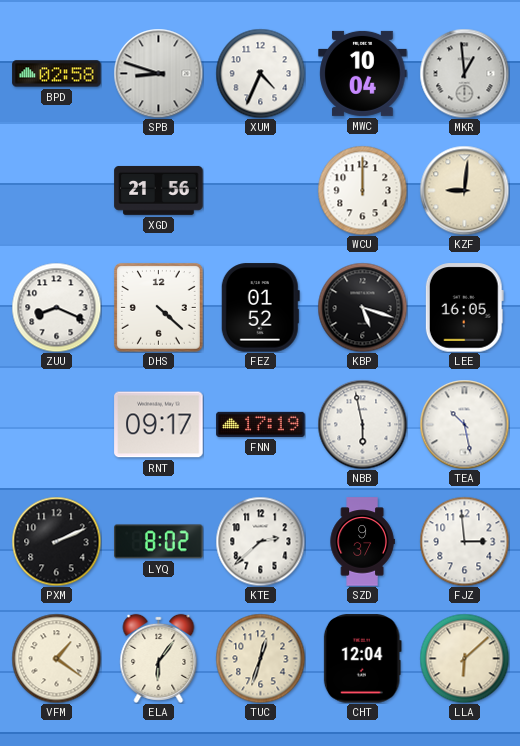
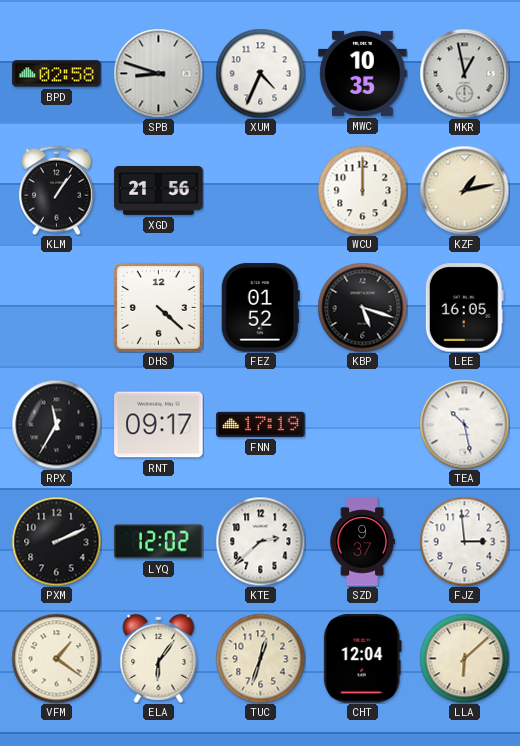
MWC: 10:04 -> 10:35 (363, 73)
MKR: 12:59 -> 12:58 (464, 73)
KLM: none -> 1:06 (56, 190)
KZF: 9:01 -> 1:13 (464, 190)
ZUU: 8:19 -> none (56, 307)
RPX: none -> 11:35 (56, 424)
NBB: 5:58 -> none (362, 424)
LYQ: 8:02 -> 12:02 (159, 542)
